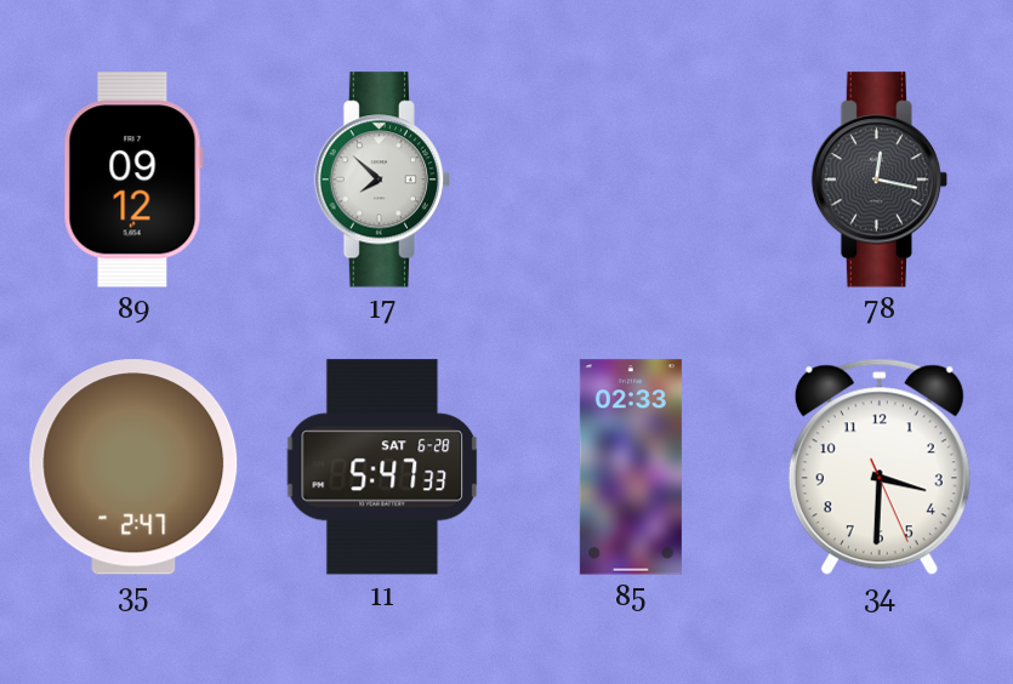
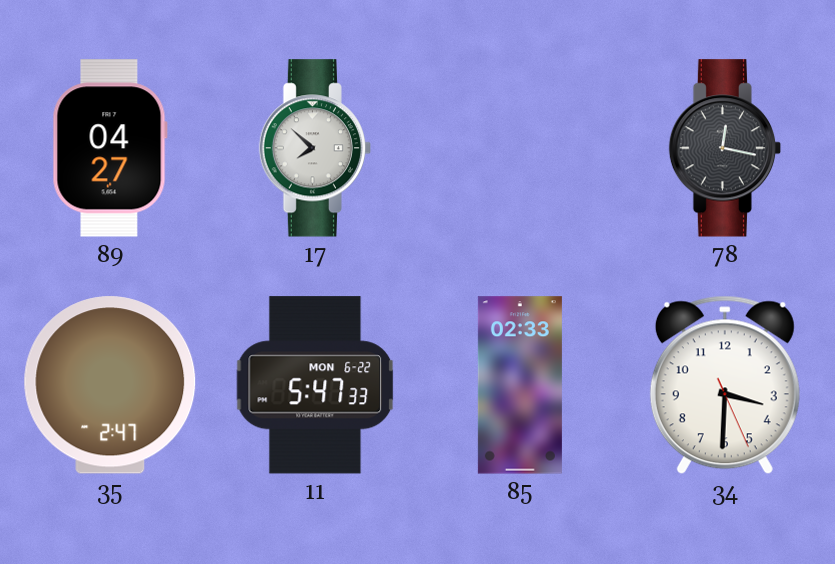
89: 09:12 -> 04:27 (110, 148)
11 date: SAT 6-28 -> MON 6-22 (315, 385)
